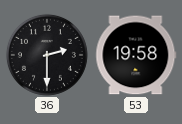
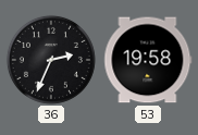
36: 2:30 -> 2:34 (51, 60)
